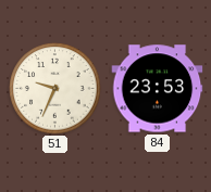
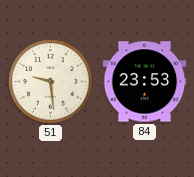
51: 9:34 -> 9:29 (51, 82)
